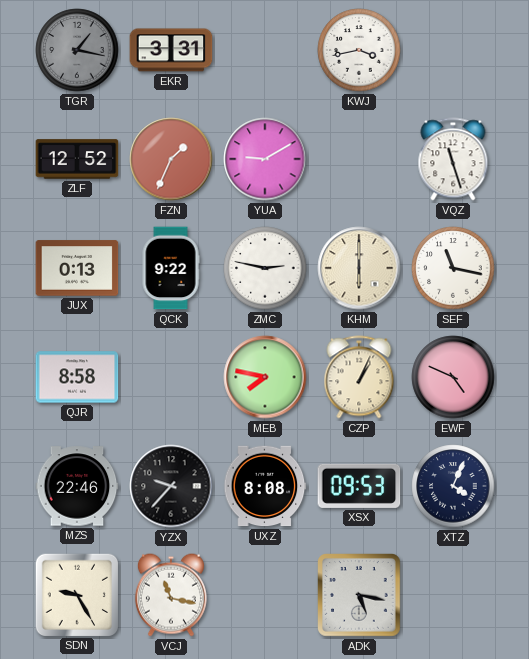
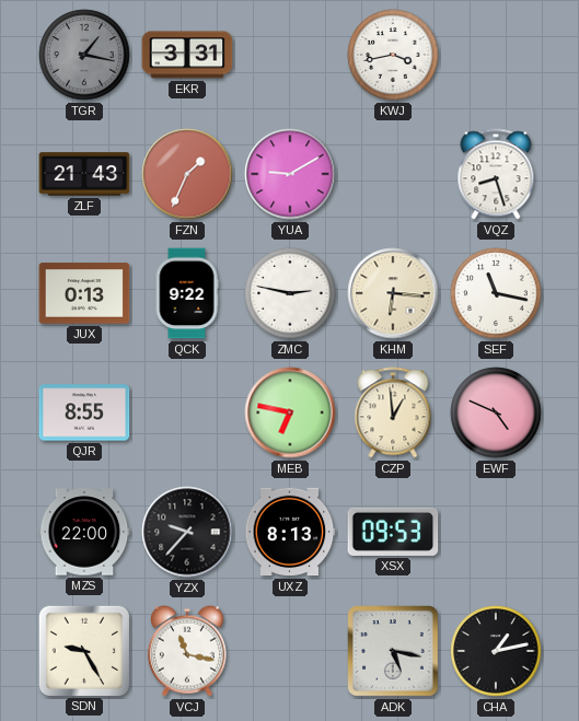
ZLF: 12:52 -> 21:43 (84, 174)
VQZ: 11:27 -> 8:27 (496, 174)
KHM: 6:00 -> 6:16 (393, 293)
QJR: 8:58 -> 8:55 (84, 412)
MEB: 7:47 -> 6:47 (290, 412)
CZP: 1:04 -> 12:59 (393, 412)
MZS: 22:46 -> 22:00 (84, 532)
UXZ: 8:08 -> 8:13 (290, 532)
XTZ: 4:04 -> none (453, 486)
CHA: none -> 1:13 (496, 651)
